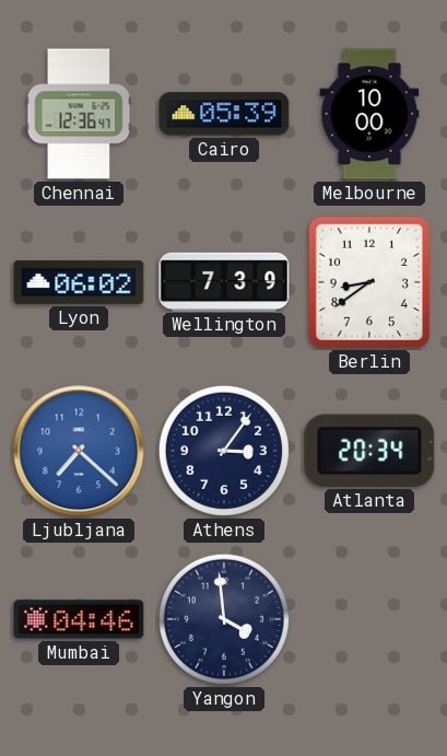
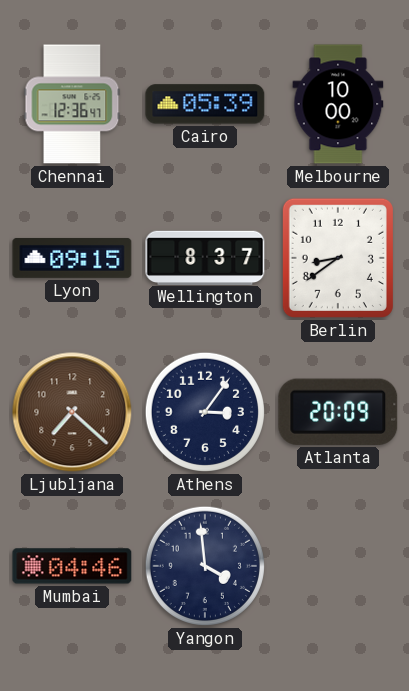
Lyon: 06:02 -> 09:15 (72, 258)
Wellington: 7:39 -> 8:37 (205, 257)
Ljubljana dial: blue -> brown (72, 412)
Atlanta: 20:34 -> 20:09 (338, 412)
